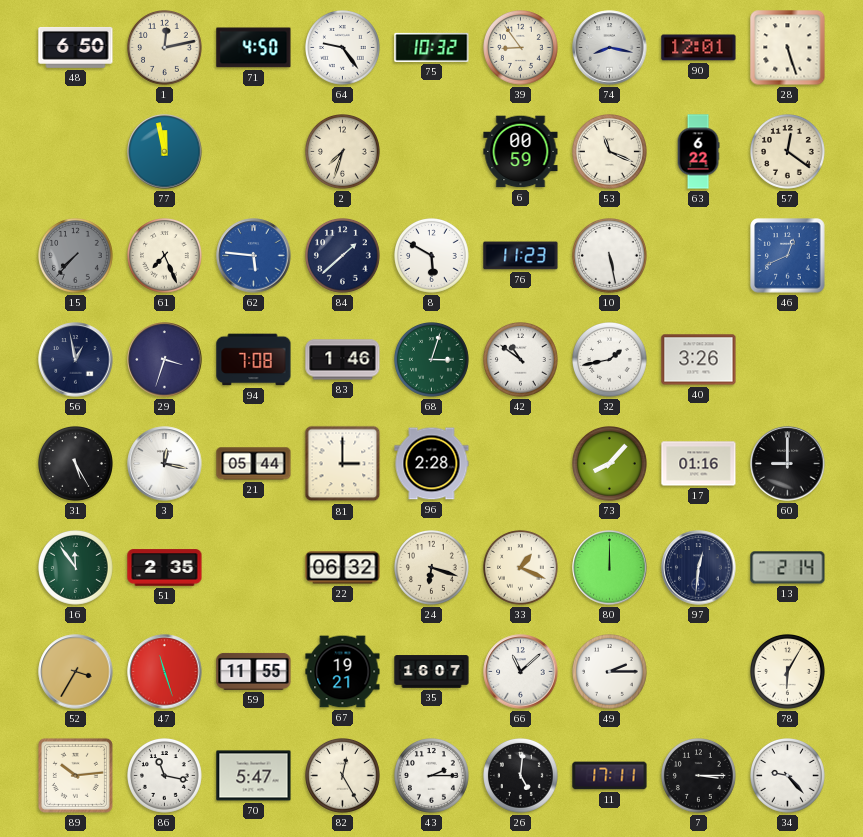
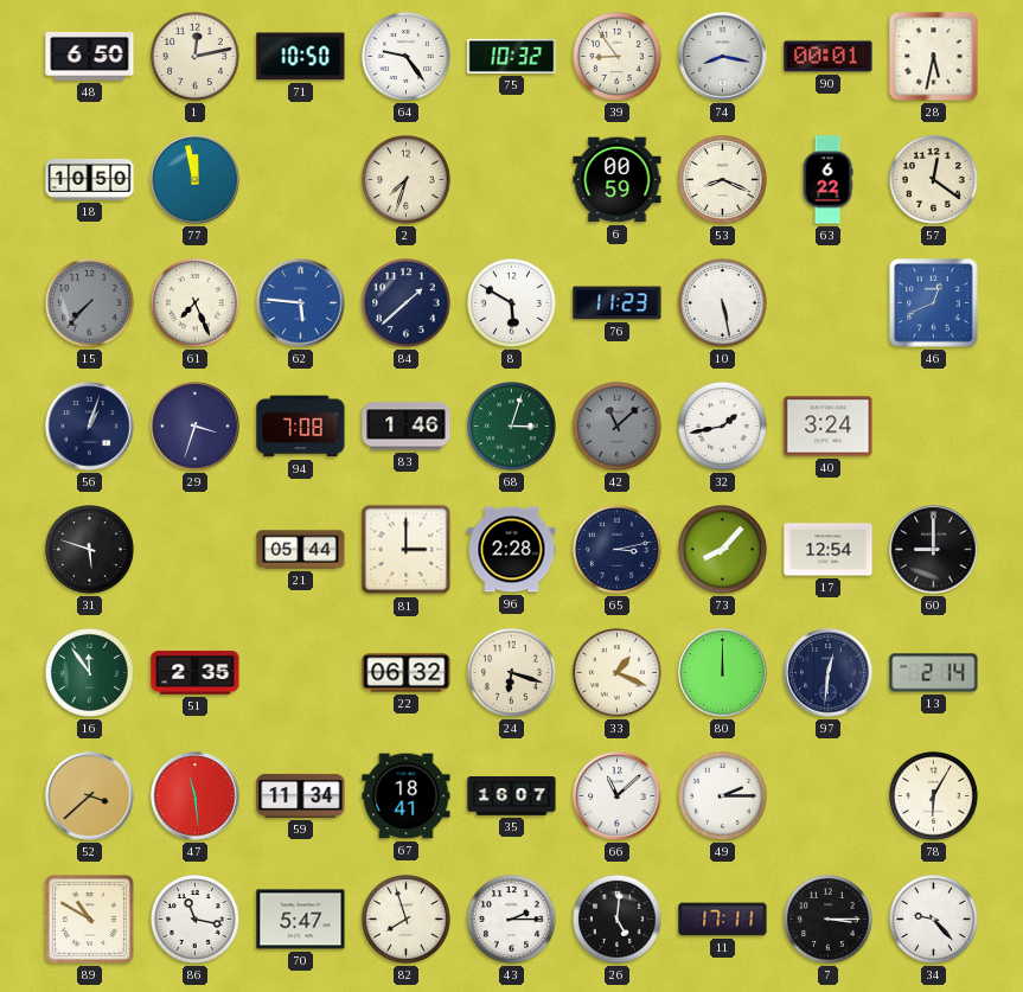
71: 4:50 -> 10:50 (301, 57)
90: 12:01 -> 00:01 (829, 57)
28: 5:27 -> 5:32 (934, 57)
18: none -> 10:50 (90, 179)
53: 11:19 -> 8:19 (723, 180)
56: 12:58 -> 1:03 (90, 427)
42: 10:51 -> 11:08 (618, 427)
42 dial: white -> grey (618, 427)
40: 3:26 -> 3:24 (829, 427)
31: 5:25 -> 5:48 (90, 550)
3: 12:17 -> none (165, 464)
65: none -> 3:13 (618, 550)
17: 01:16 -> 12:54 (829, 550)
52: 3:35 -> 3:38 (90, 796)
47: 11:27 -> 11:29 (196, 796)
59: 11:55 -> 11:34 (301, 795)
67: 19:21 -> 18:41 (407, 796)
89: 10:14 -> 10:50 (89, 919)
82: 12:25 -> 7:57 (407, 920)
